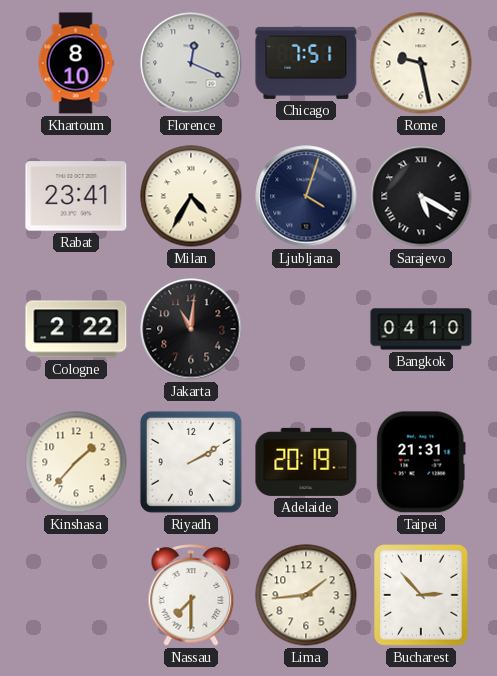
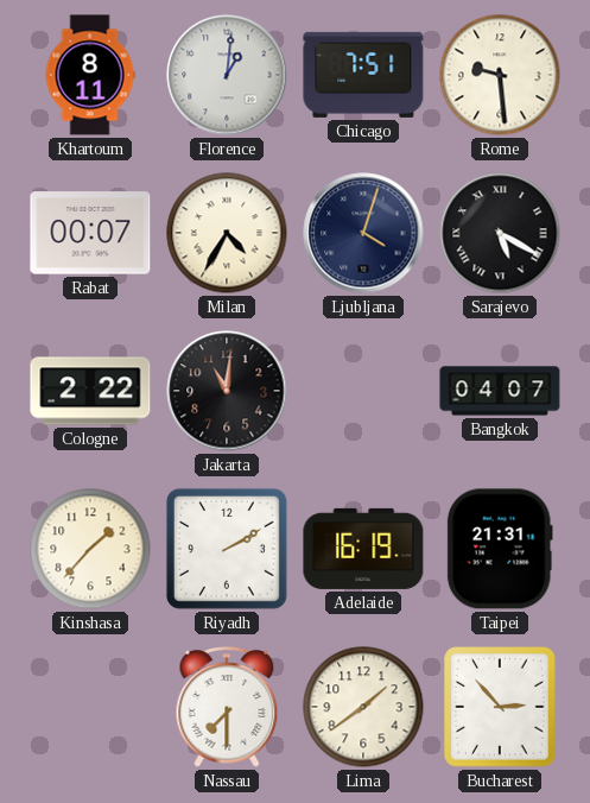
Khartoum: 8:10 -> 8:11 (90, 75)
Florence: 12:19 -> 1:01 (227, 75)
Rome: 9:28 -> 9:29 (500, 75)
Rabat: 23:41 -> 00:07 (90, 233)
Bangkok: 04:10 -> 04:07 (500, 391)
Adelaide: 20:19 -> 16:19 (363, 549)
Lima: 1:44 -> 1:39 (363, 707)
